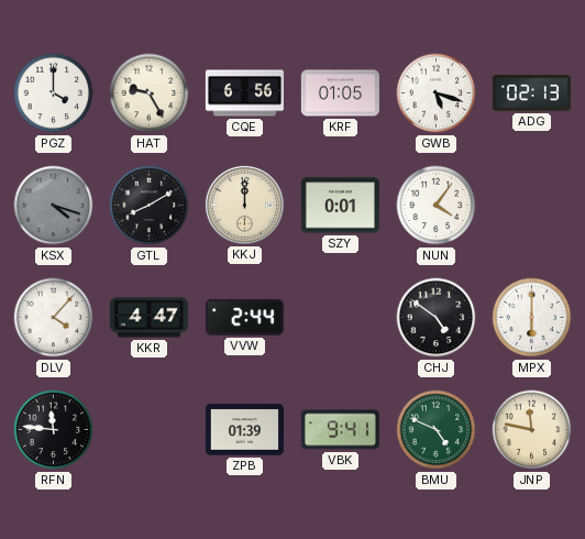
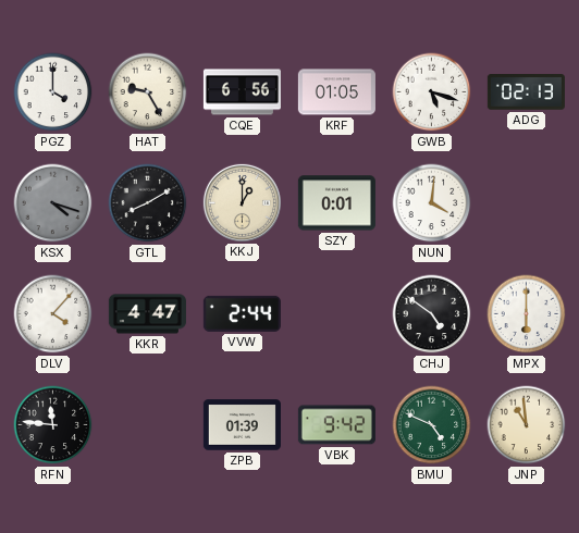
KKJ: 12:00 -> 1:00 (242, 202)
NUN: 4:06 -> 4:01 (432, 203)
VBK: 9:41 -> 9:42 (336, 425)
JNP: 11:47 -> 10:59 (527, 425)
